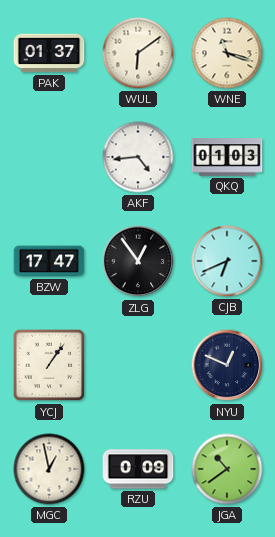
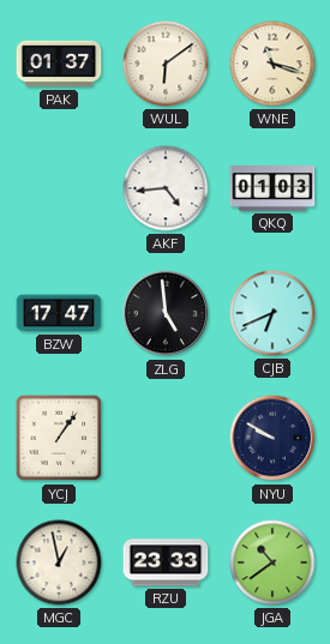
ZLG: 12:54 -> 4:59 (166, 313)
NYU: 12:49 -> 9:50 (272, 438)
RZU: 0:09 -> 23:33 (166, 562)
